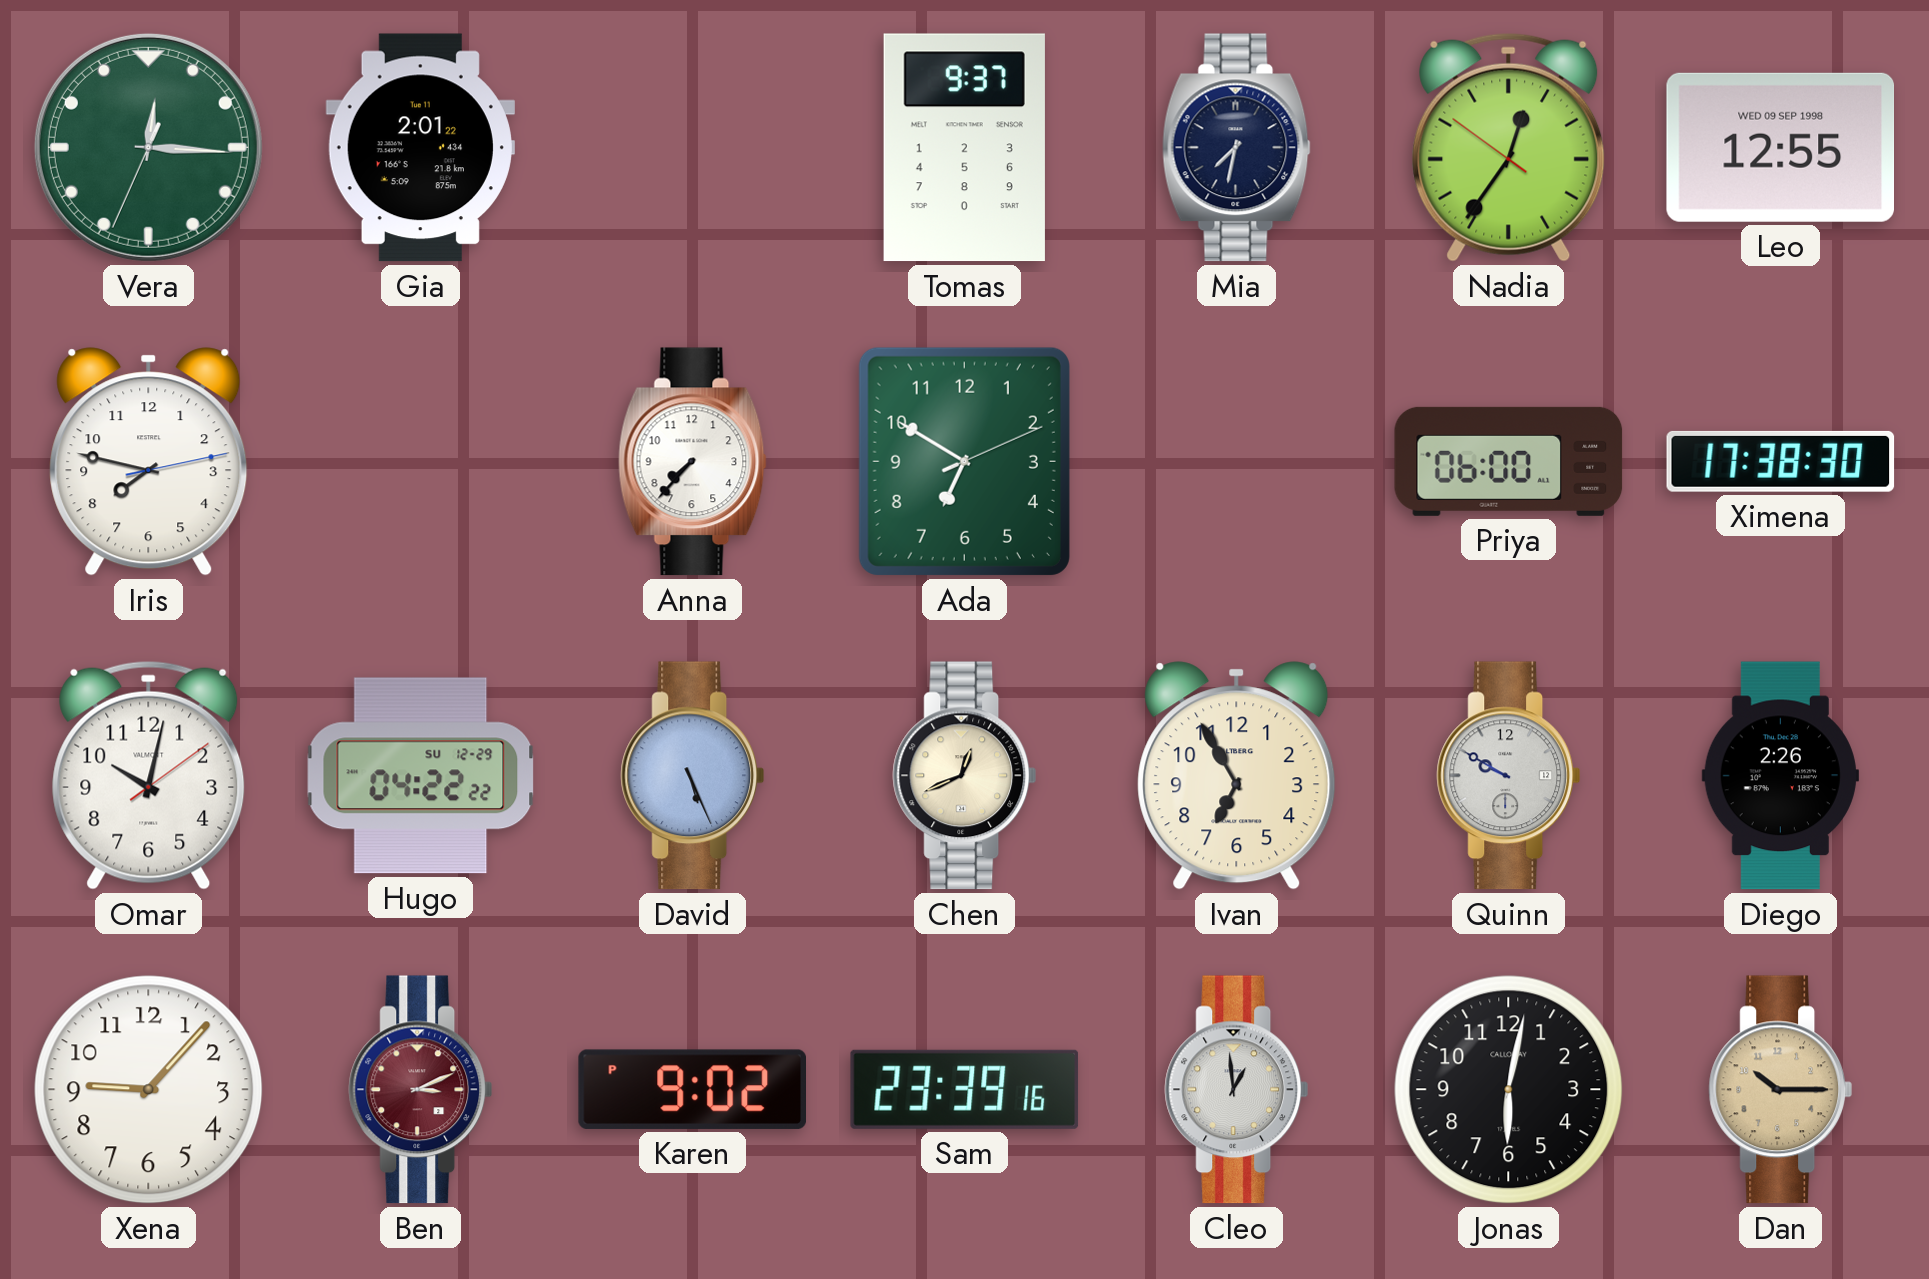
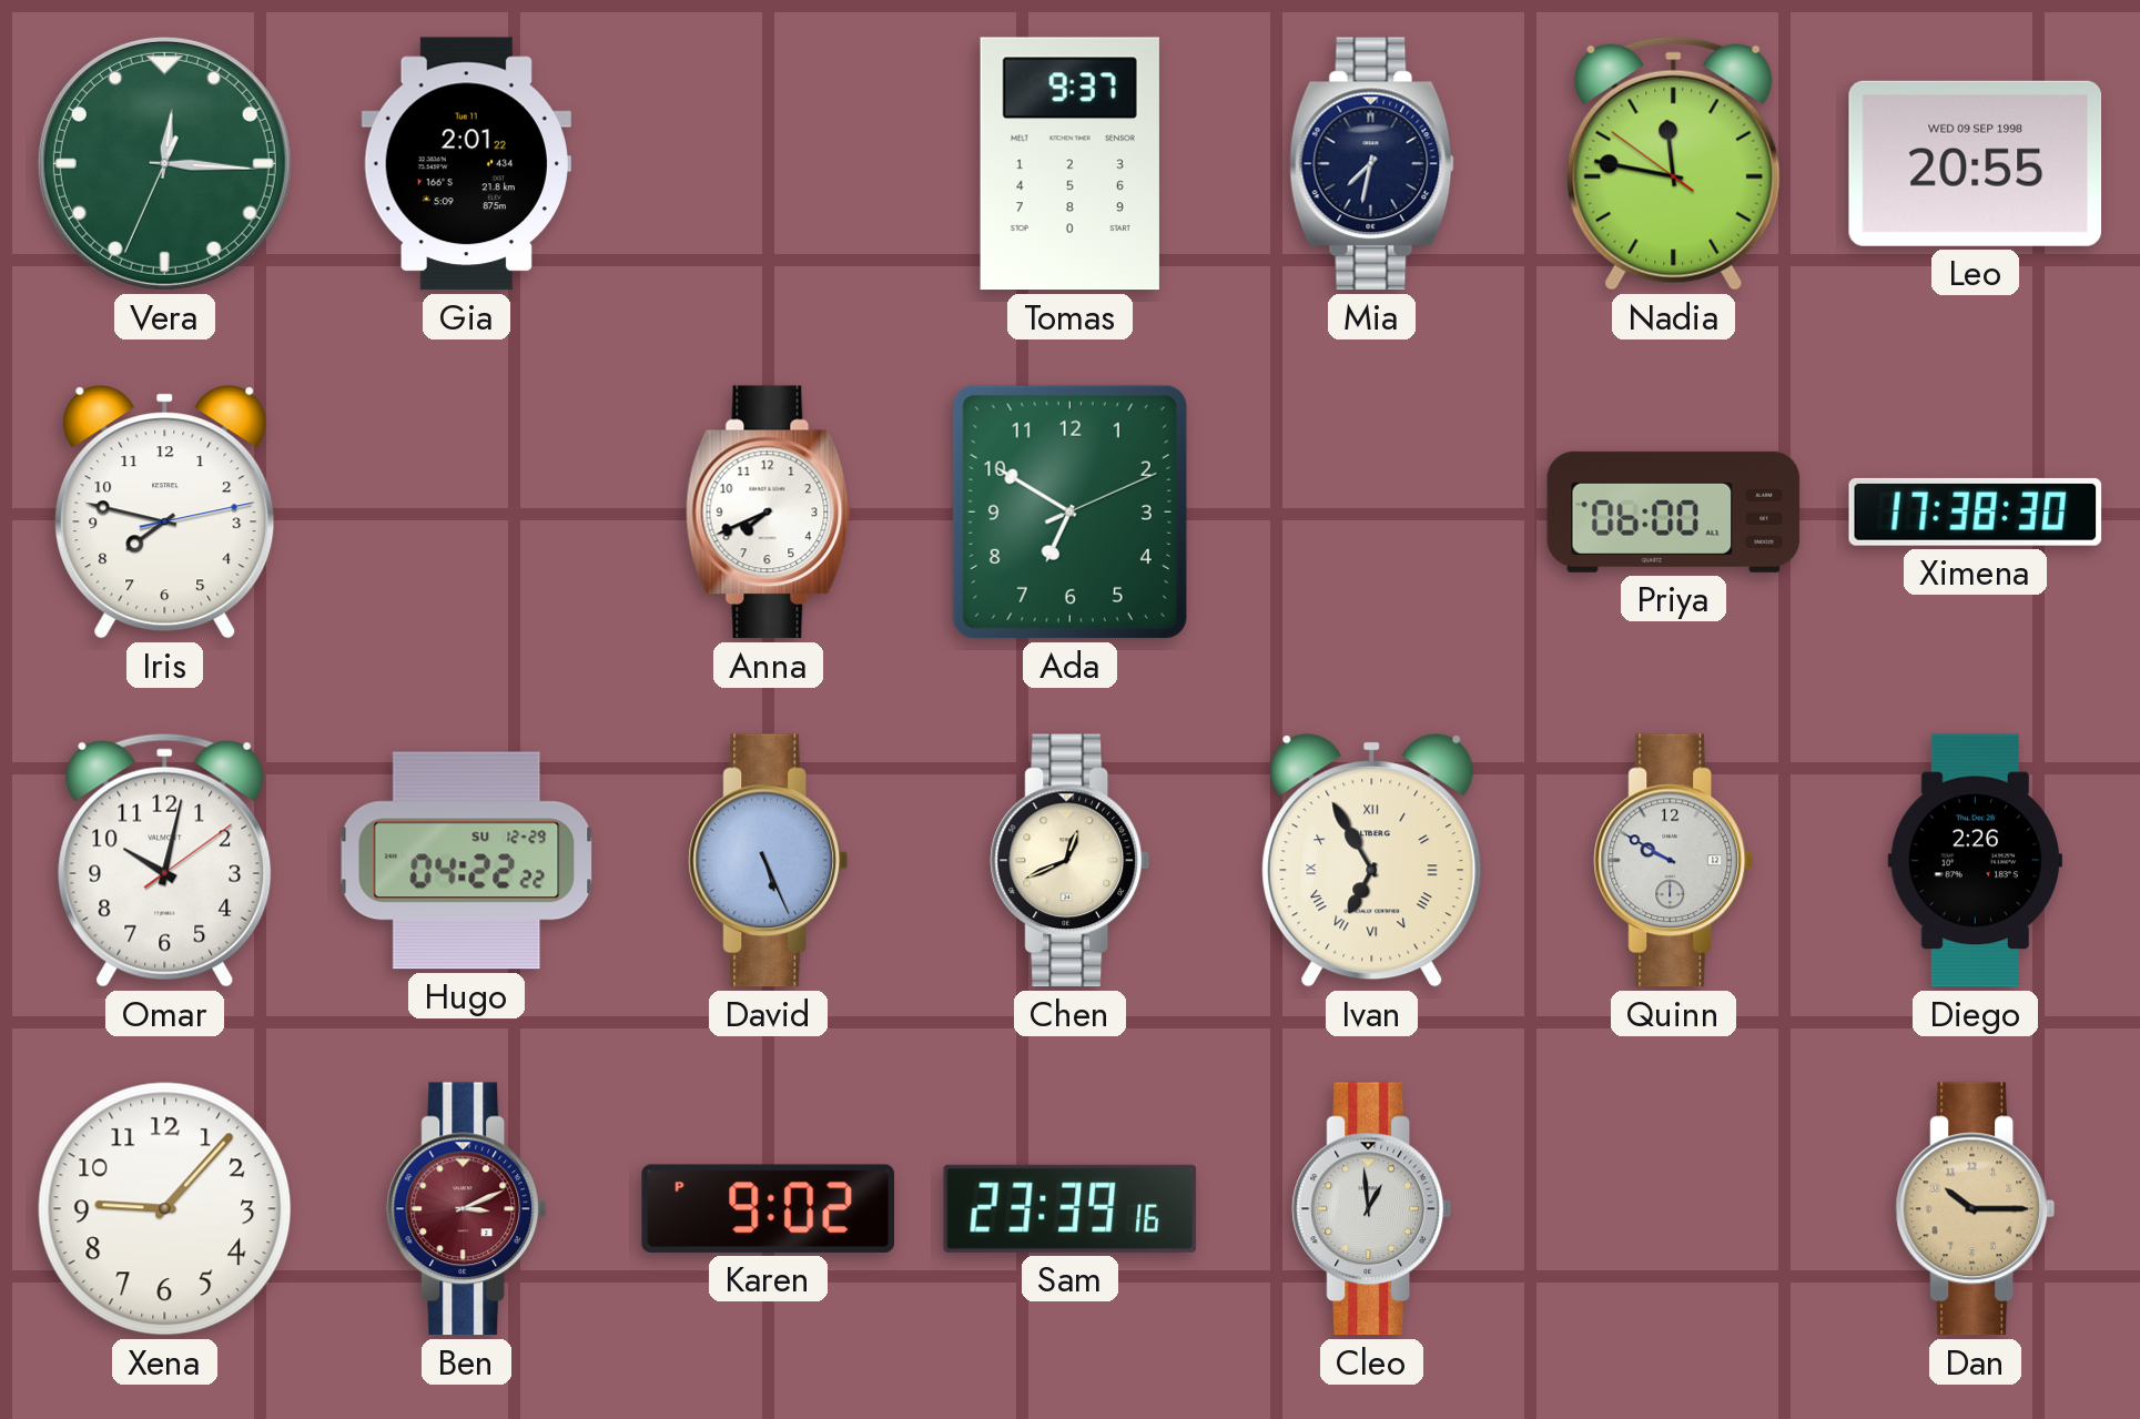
Nadia: 12:35 -> 11:46 (1674, 163)
Leo: 12:55 -> 20:55 (1975, 163)
Anna: 7:37 -> 7:41 (768, 513)
Ivan numerals: Arabic -> Roman (1372, 861)
Jonas: 6:02 -> none (1509, 1090)
